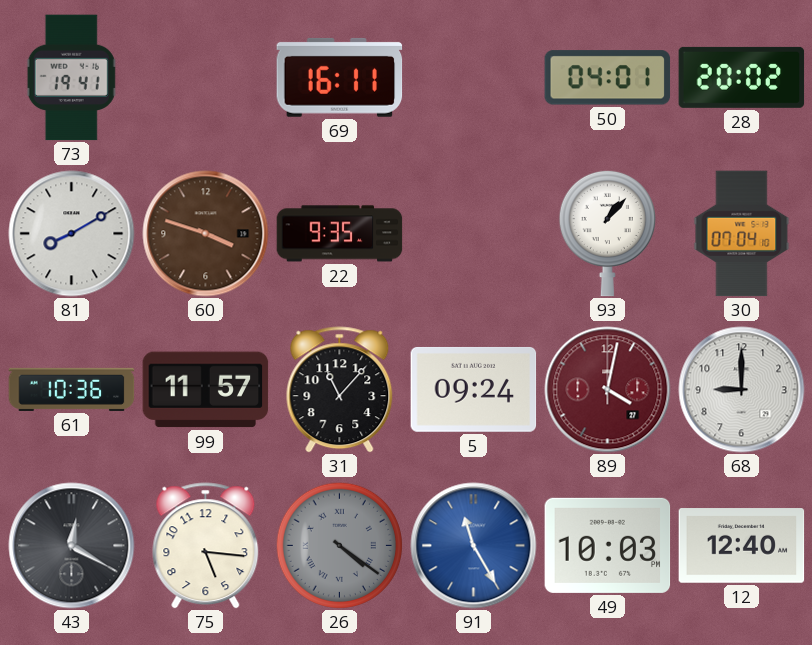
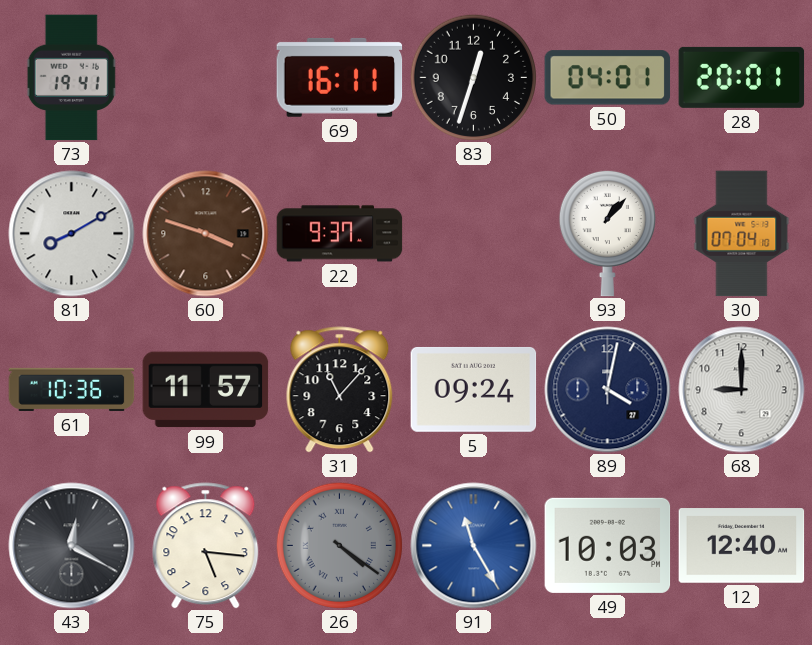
83: none -> 12:33 (473, 77)
28: 20:02 -> 20:01 (742, 77)
22: 9:35 -> 9:37 (340, 234)
89 dial: burgundy -> navy (608, 390)
